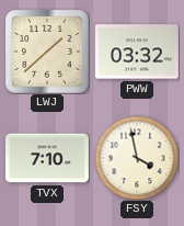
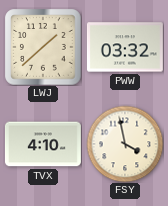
TVX: 7:10 -> 4:10 (43, 144)
